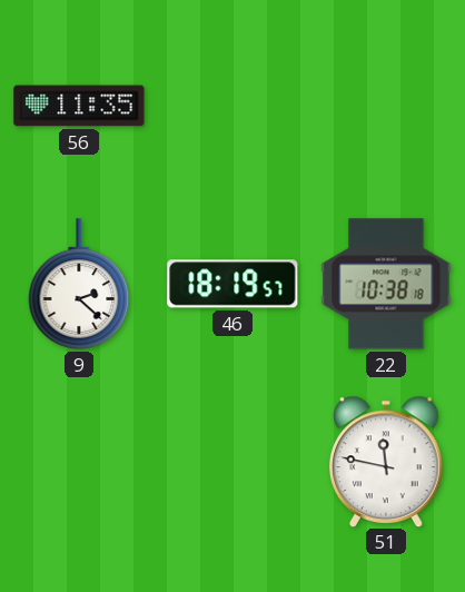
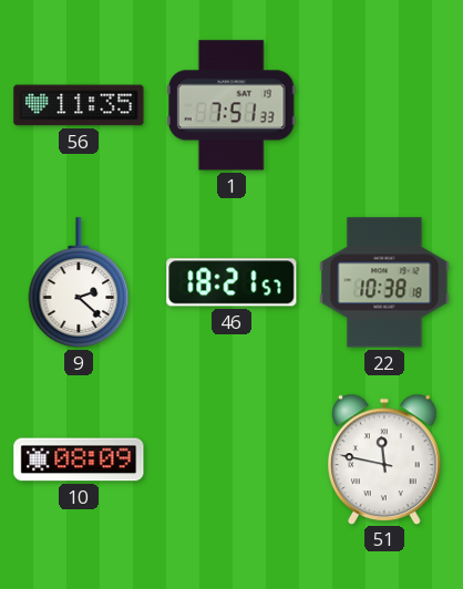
1: none -> 7:51 (231, 105)
46: 18:19 -> 18:21 (231, 282)
10: none -> 08:09 (79, 459)
